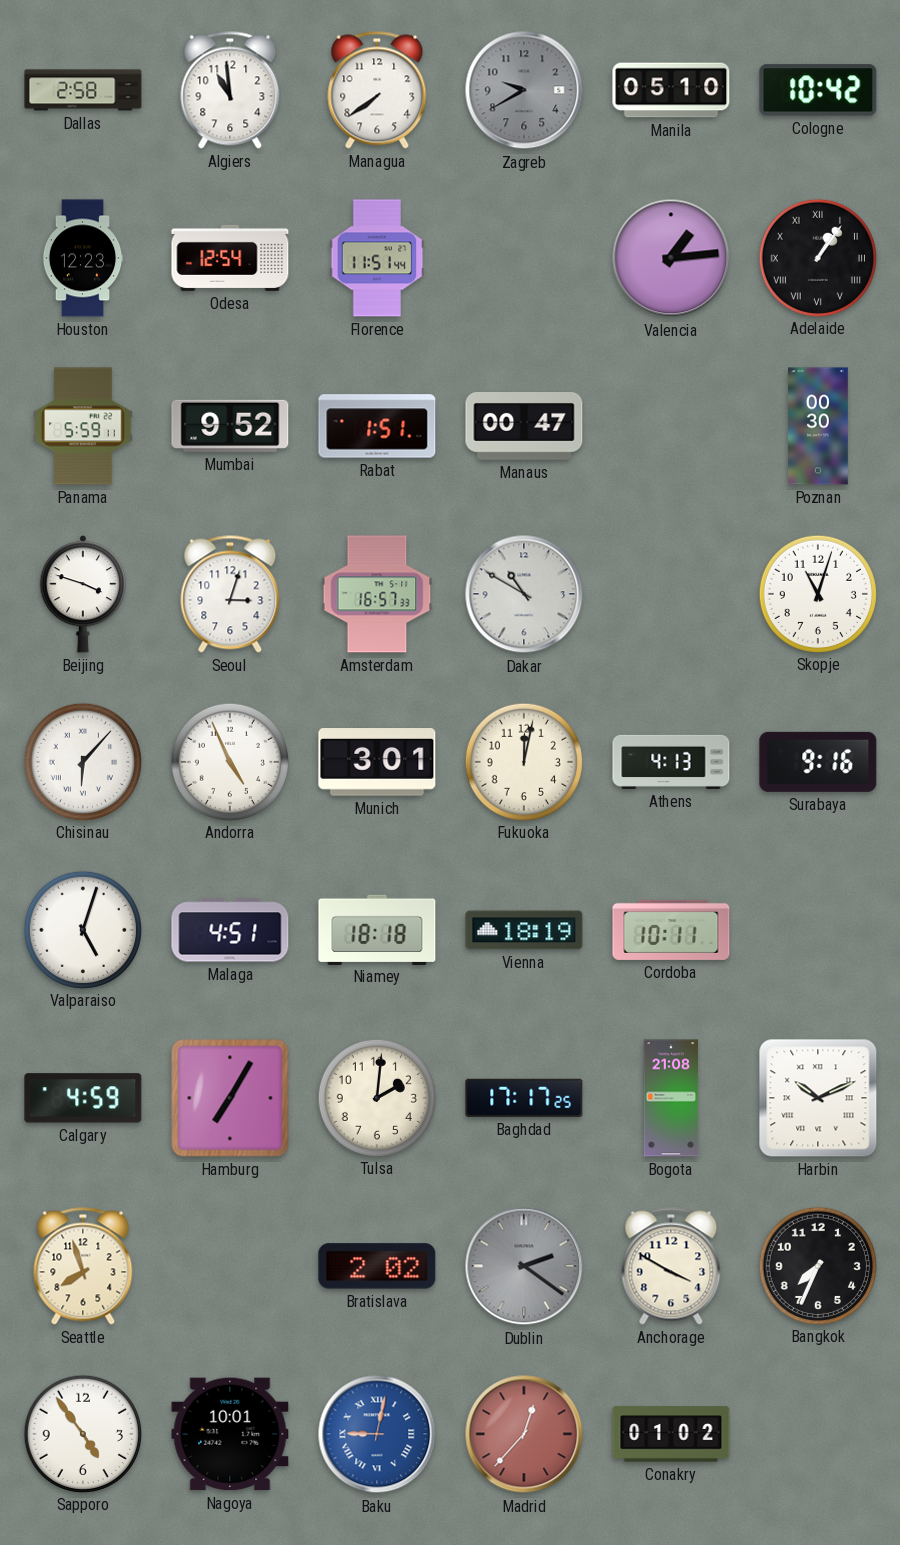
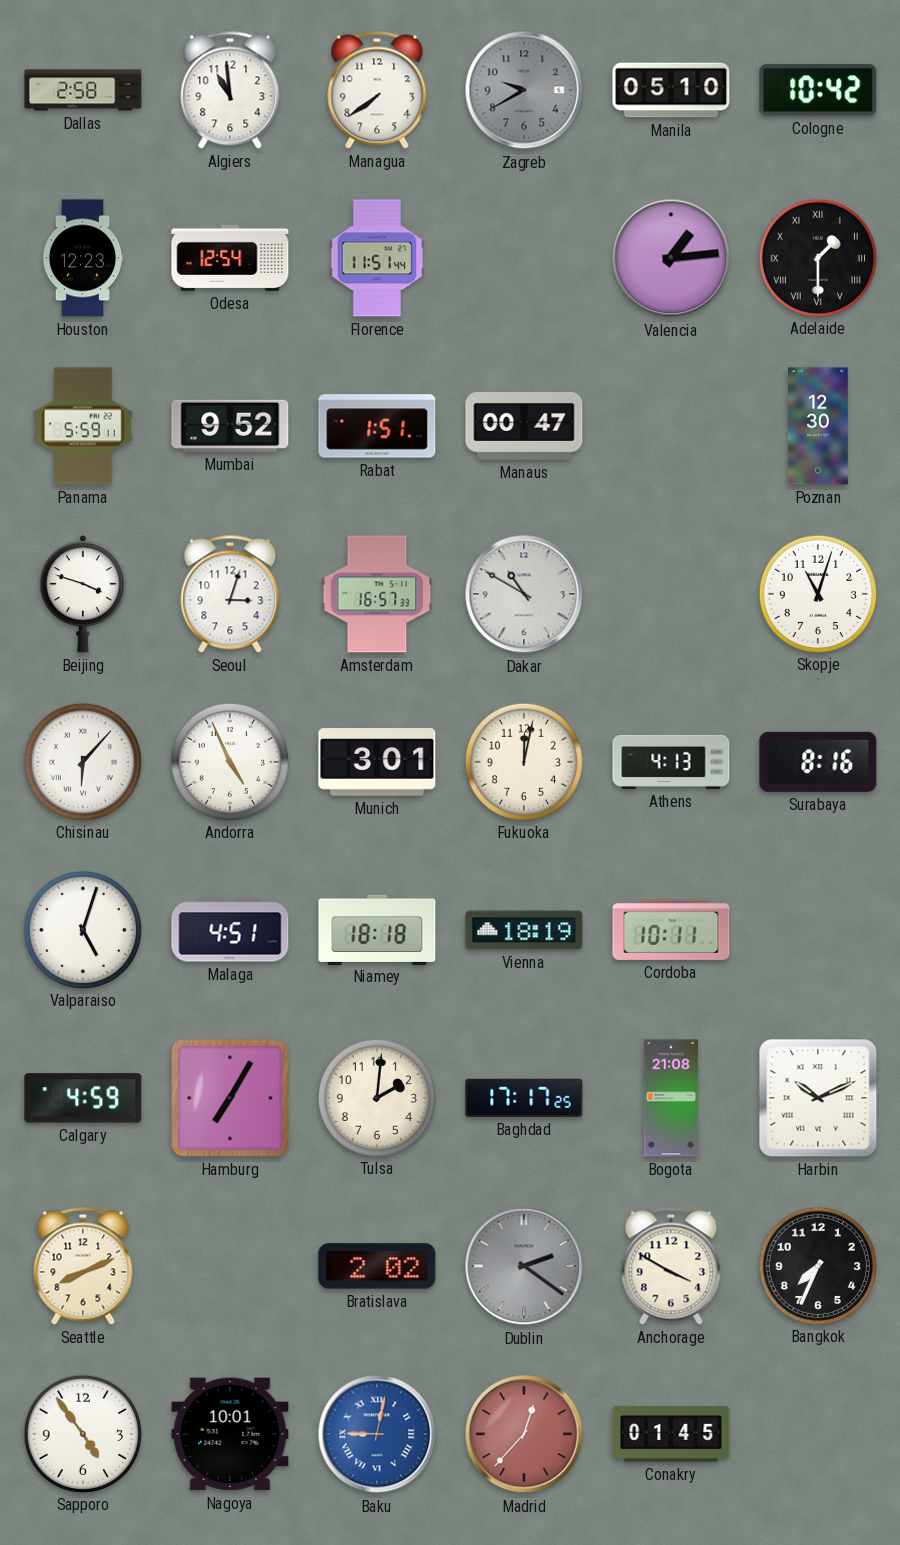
Adelaide: 1:06 -> 1:30 (817, 257)
Poznan: 00:30 -> 12:30 (818, 426)
Surabaya: 9:16 -> 8:16 (818, 762)
Seattle: 7:57 -> 8:11 (83, 1266)
Conakry: 01:02 -> 01:45 (671, 1434)
